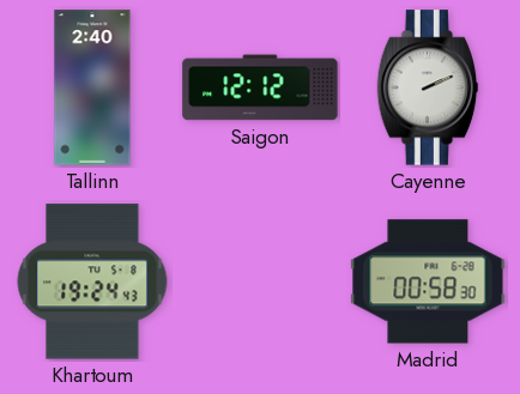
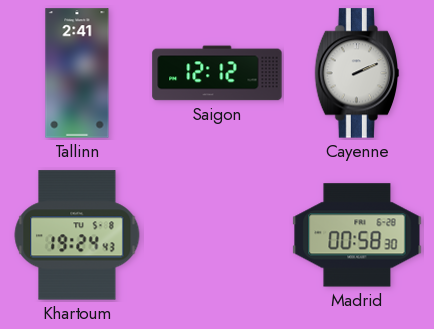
Tallinn: 2:40 -> 2:41 (77, 73)
